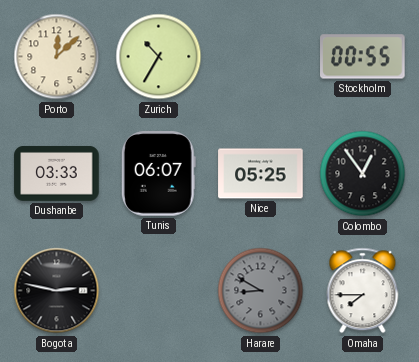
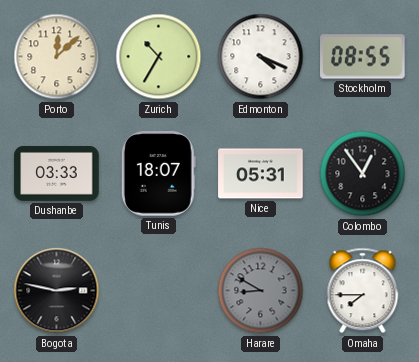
Edmonton: none -> 4:19 (261, 57)
Stockholm: 00:55 -> 08:55 (363, 57)
Tunis: 06:07 -> 18:07 (158, 174)
Nice: 05:25 -> 05:31 (261, 174)
